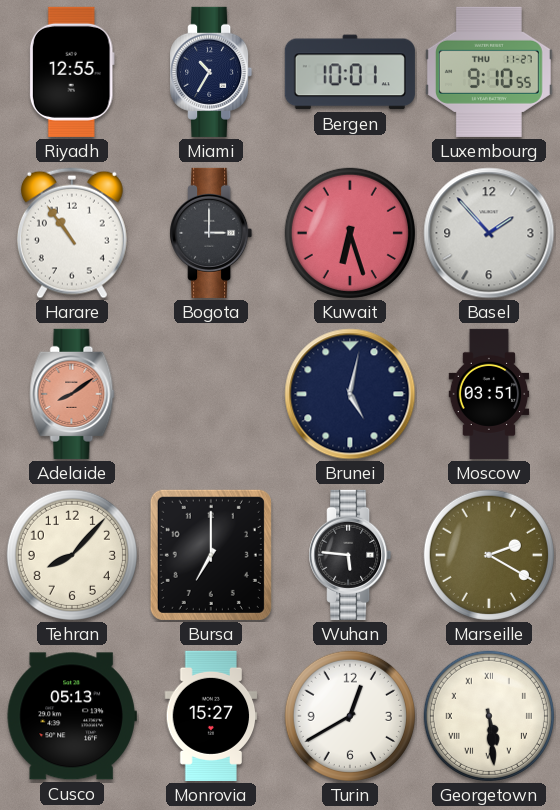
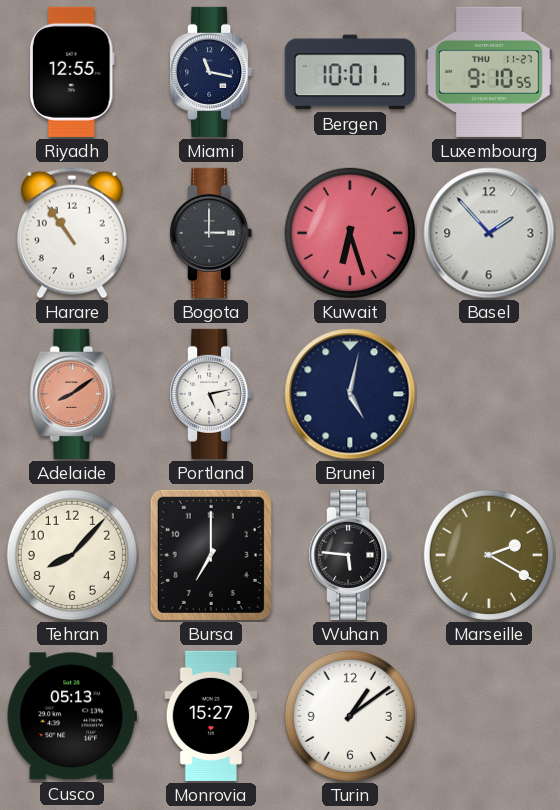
Miami: 10:35 -> 11:17 (211, 72)
Portland: none -> 5:13 (211, 394)
Moscow: 03:51 -> none (489, 394)
Turin: 12:40 -> 1:09 (350, 716)
Georgetown: 5:29 -> none (489, 716)
